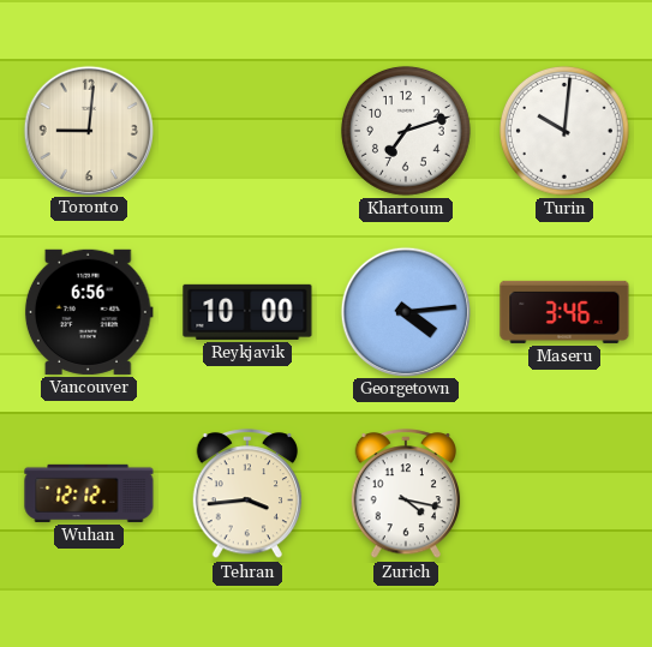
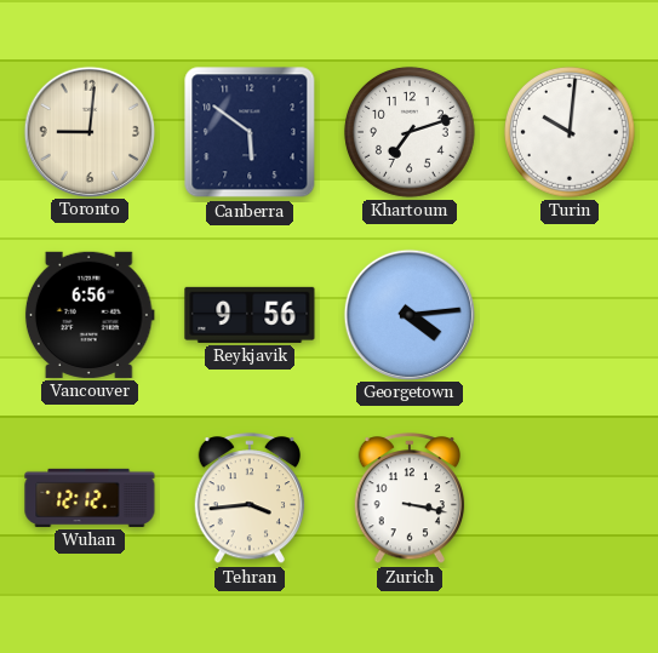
Canberra: none -> 5:51 (250, 132)
Reykjavik: 10:00 -> 9:56 (250, 315)
Maseru: 3:46 -> none (564, 312)
Zurich: 4:17 -> 3:17 (410, 499)
